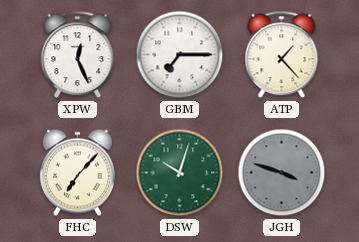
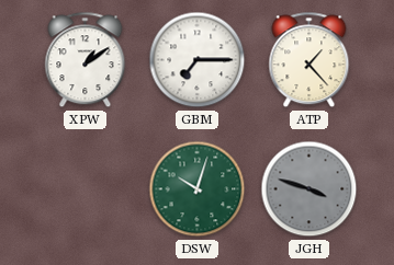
XPW: 12:26 -> 1:09 (86, 60)
FHC: 7:07 -> none (77, 173)
